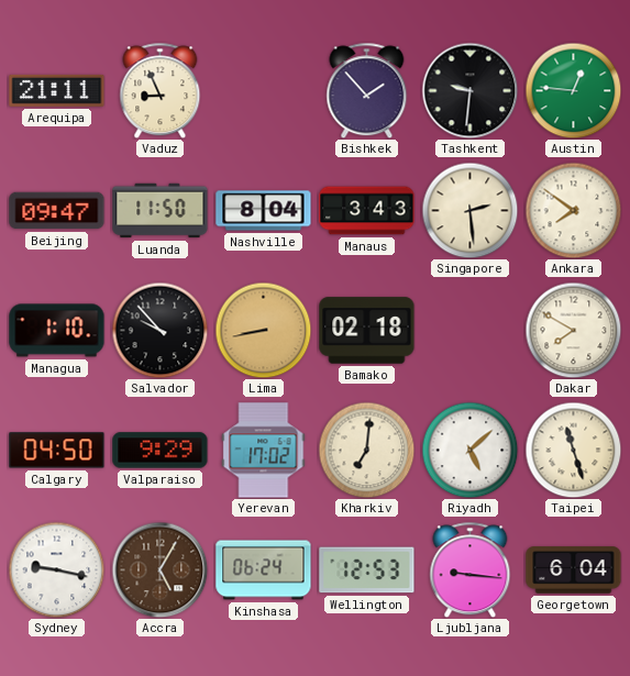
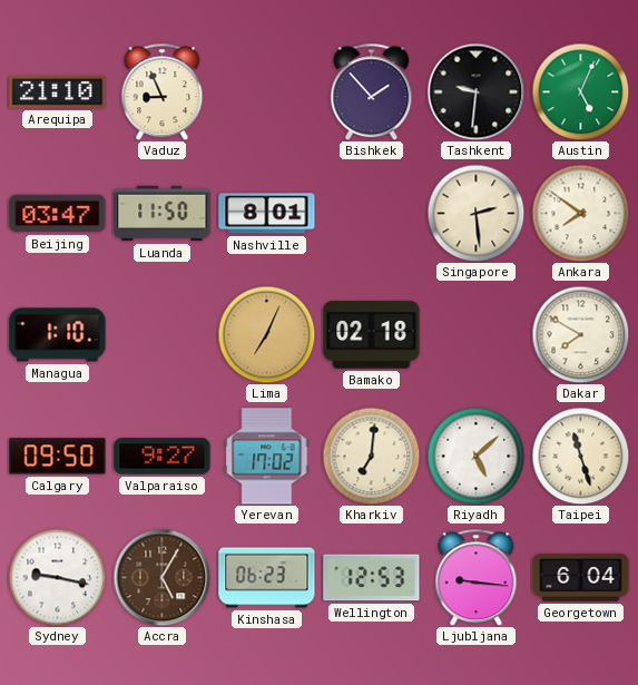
Arequipa: 21:11 -> 21:10 (58, 91)
Austin: 12:46 -> 5:04 (580, 91)
Beijing: 09:47 -> 03:47 (58, 214)
Nashville: 8:04 -> 8:01 (267, 214)
Manaus: 3:43 -> none (367, 211)
Salvador: 9:53 -> none (159, 330)
Lima: 8:43 -> 7:04 (266, 334)
Calgary: 04:50 -> 09:50 (58, 457)
Valparaiso: 9:29 -> 9:27 (163, 457)
Kinshasa: 06:24 -> 06:23 (267, 578)
